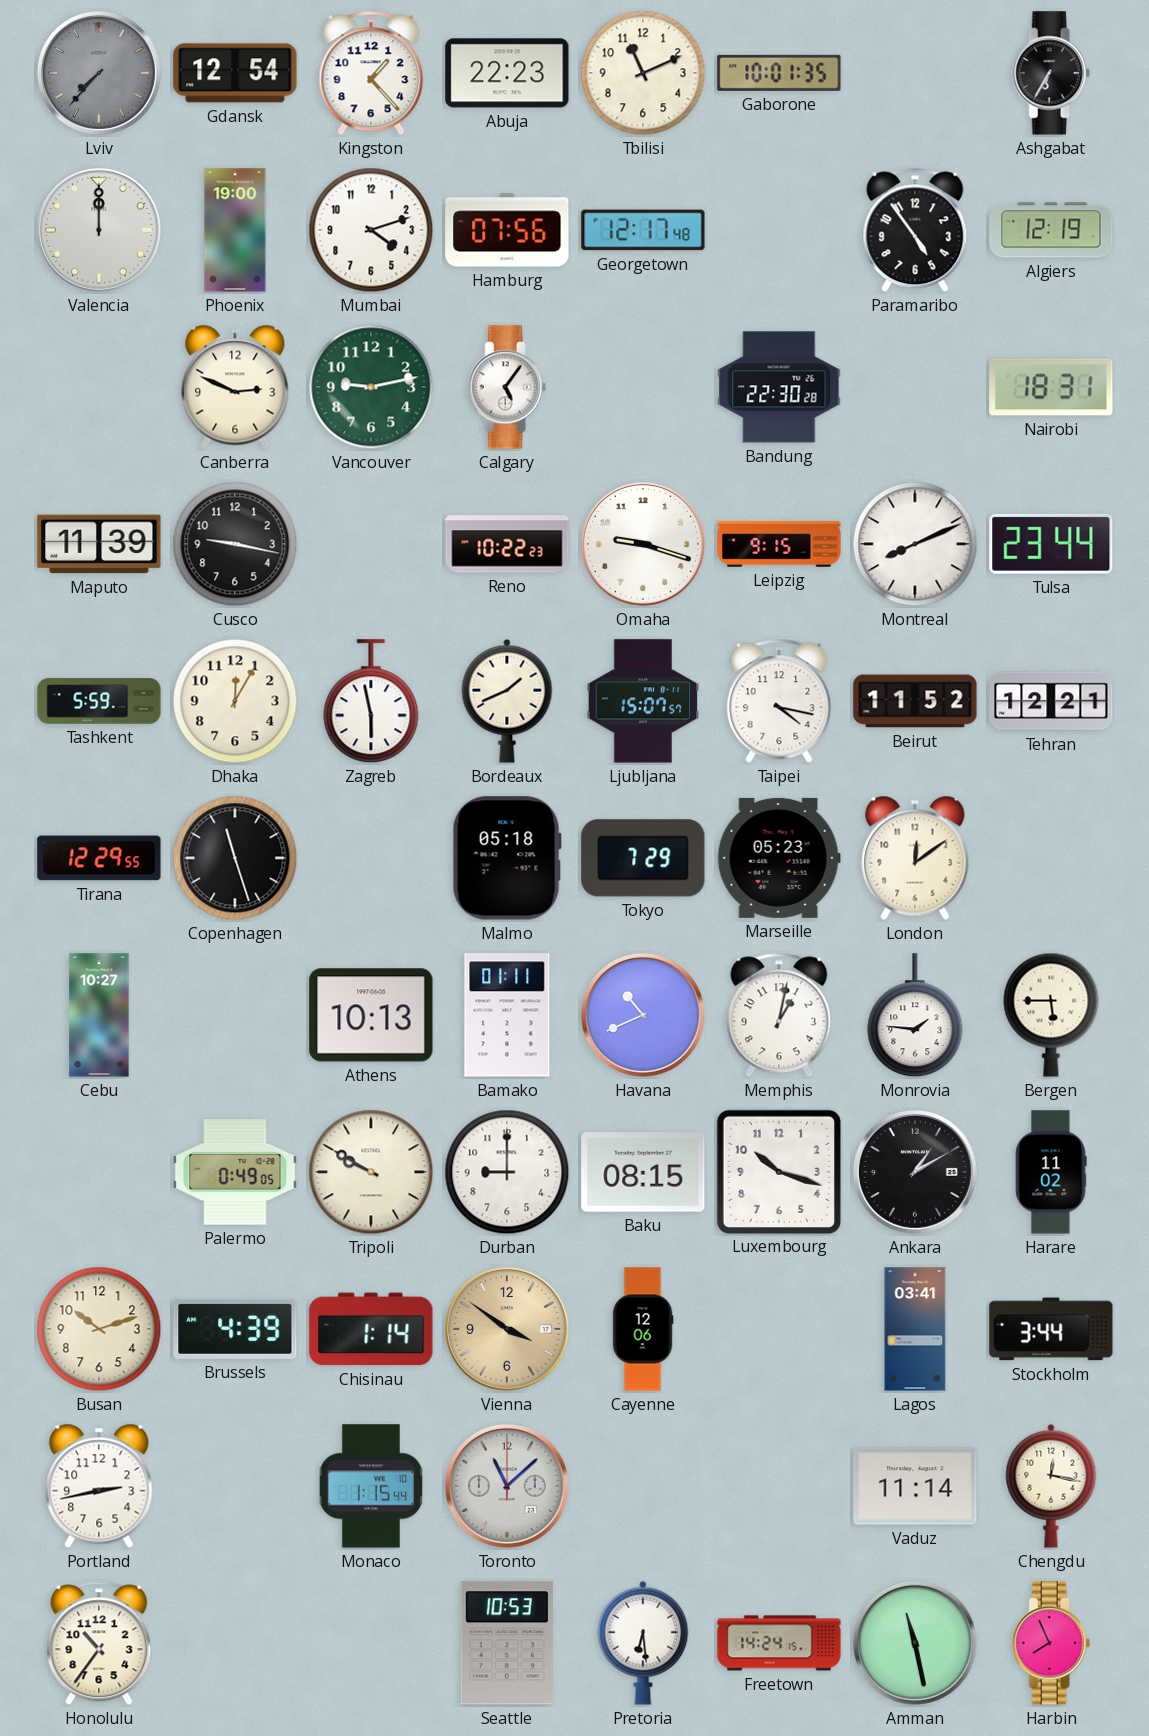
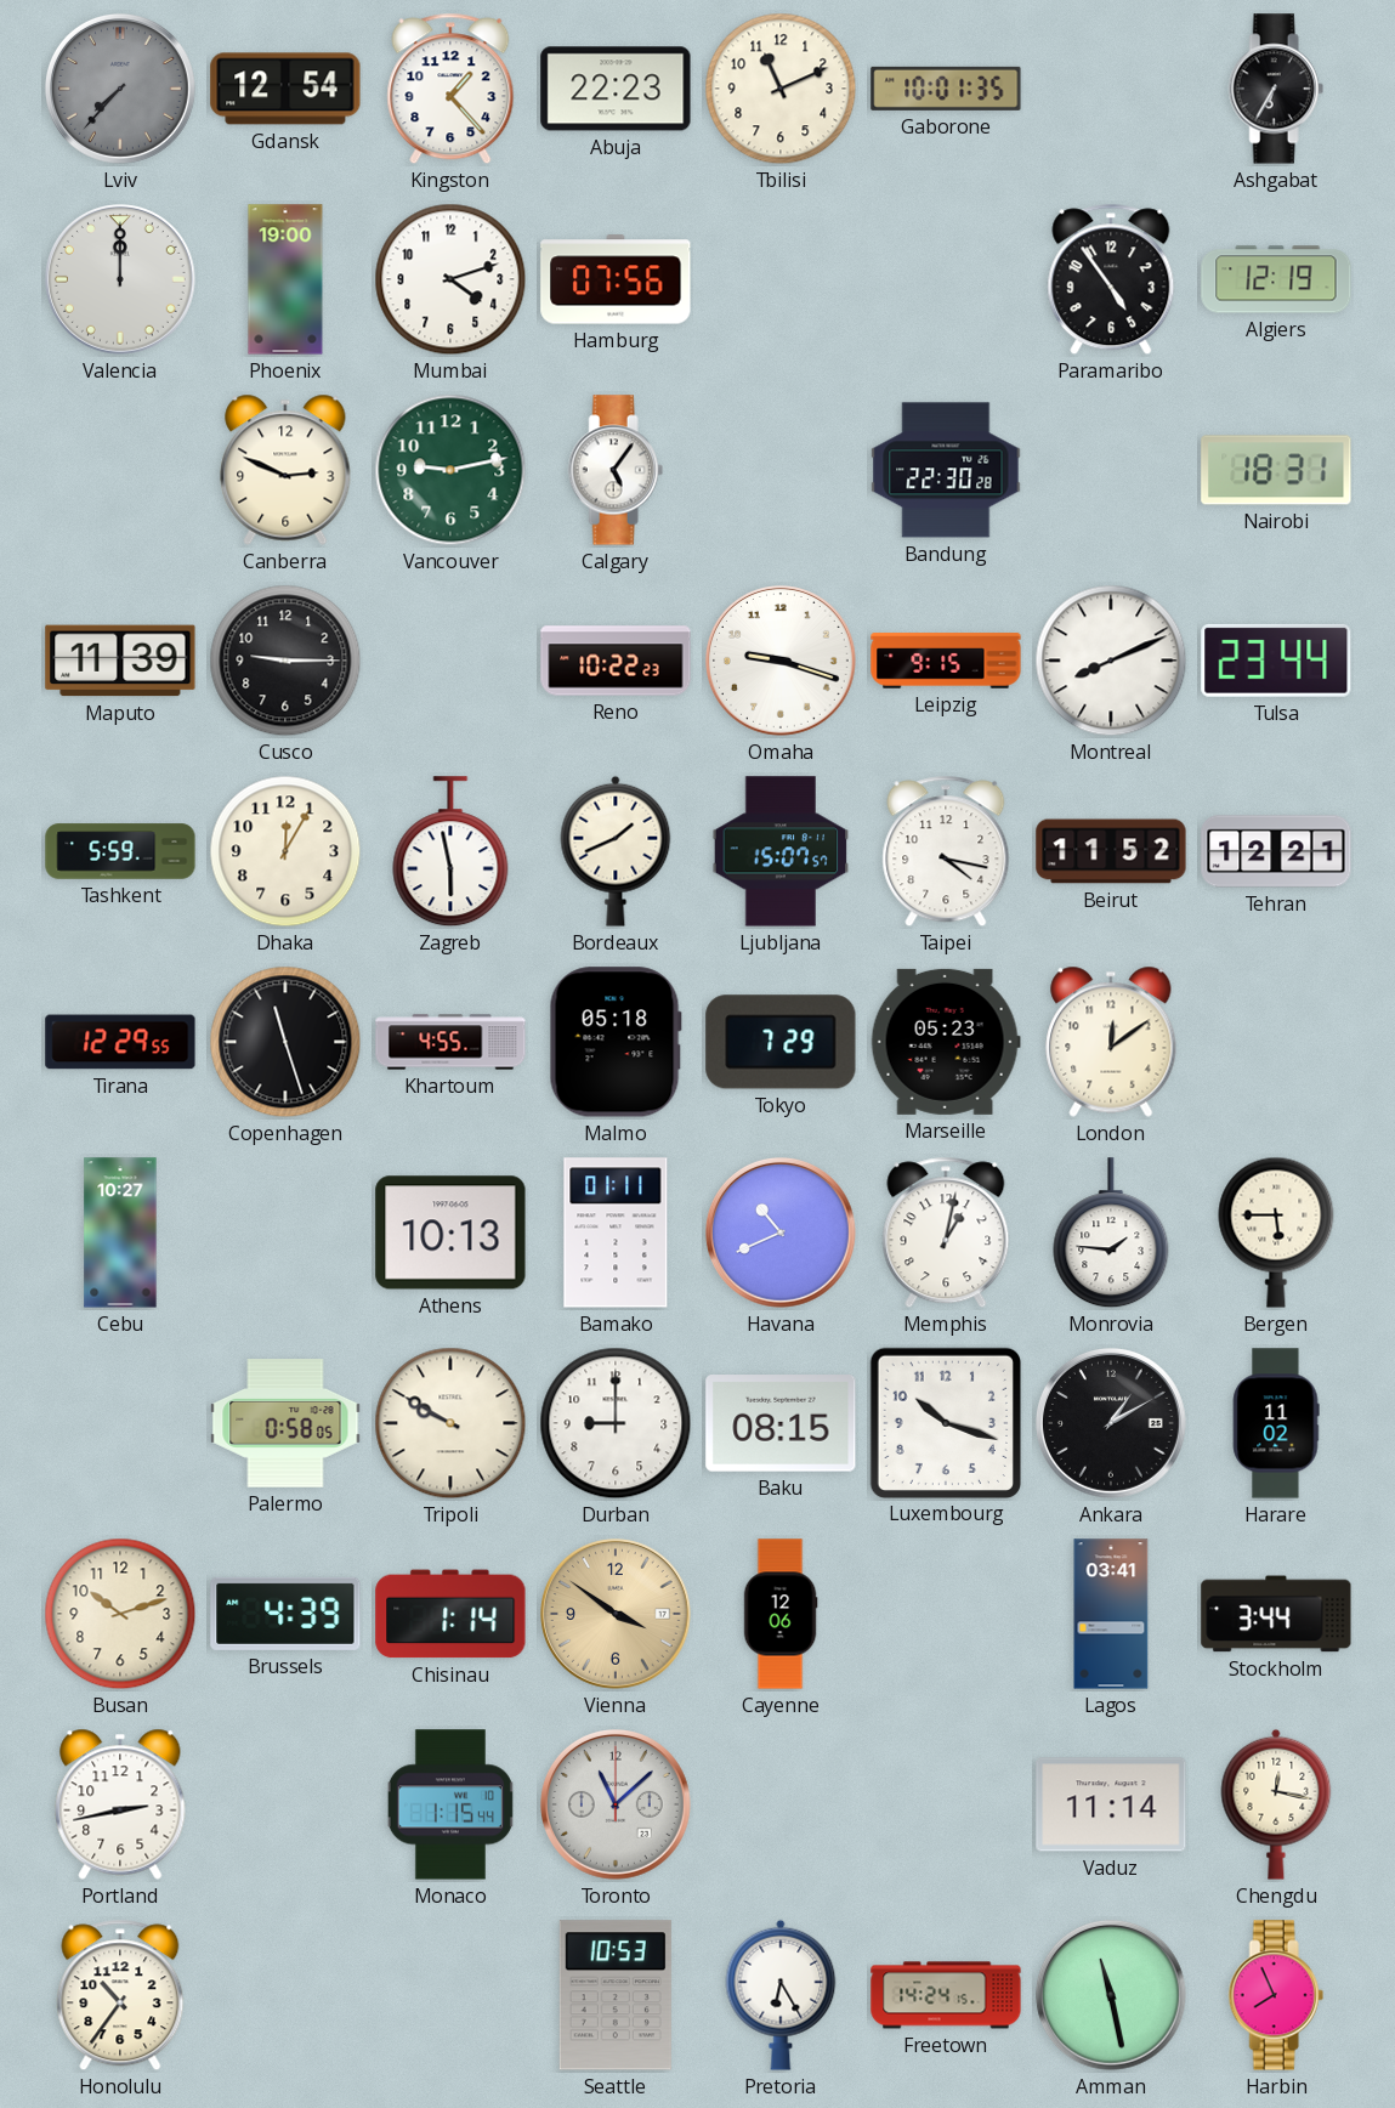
Georgetown: 12:17 -> none (643, 230)
Cusco: 9:17 -> 9:15 (285, 661)
Khartoum: none -> 4:55 (450, 1042)
Palermo: 0:49 -> 0:58 (285, 1423)
Pretoria: 6:29 -> 6:25 (781, 1995)
